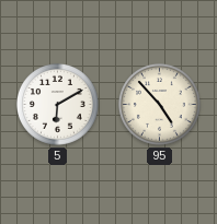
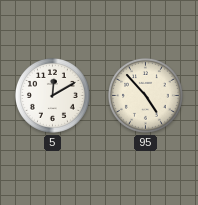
5: 6:10 -> 12:10 (52, 95)
